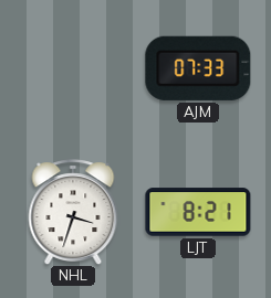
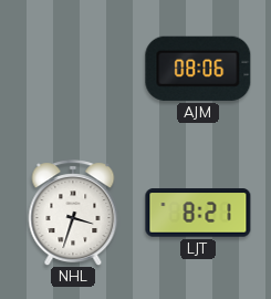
AJM: 07:33 -> 08:06 (198, 69)
